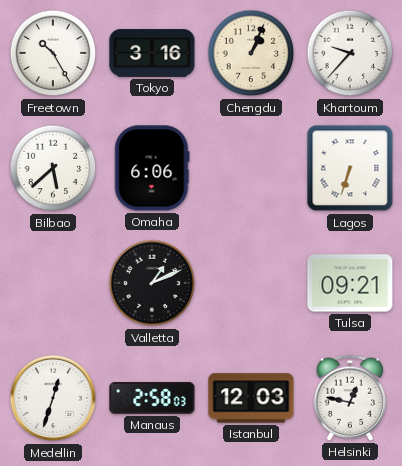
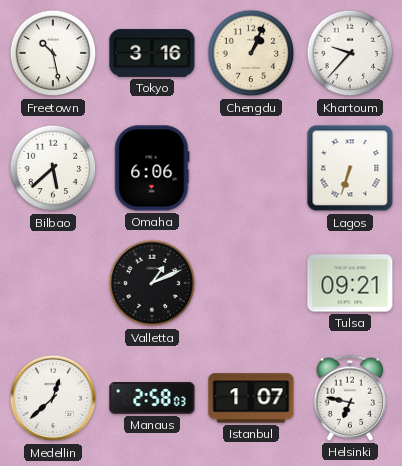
Freetown: 10:25 -> 10:28 (53, 53)
Medellin: 12:33 -> 12:38 (53, 398)
Istanbul: 12:03 -> 1:07 (251, 398)
Helsinki: 12:47 -> 6:47 (350, 398)
